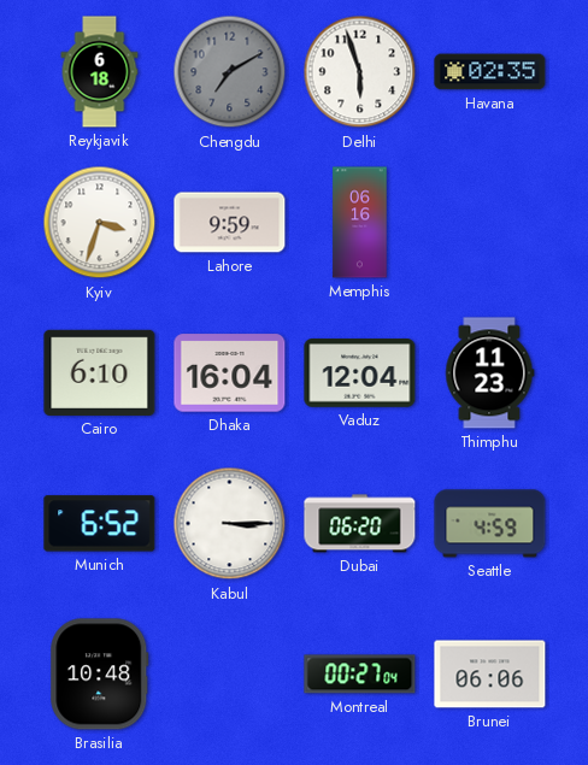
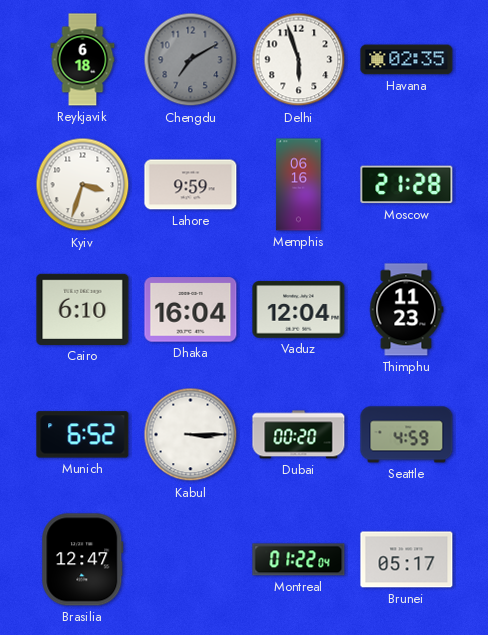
Moscow: none -> 21:28 (407, 185)
Dubai: 06:20 -> 00:20 (299, 435)
Brasilia: 10:48 -> 12:47 (83, 560)
Montreal: 00:27 -> 01:22 (299, 560)
Brunei: 06:06 -> 05:17 (407, 560)
